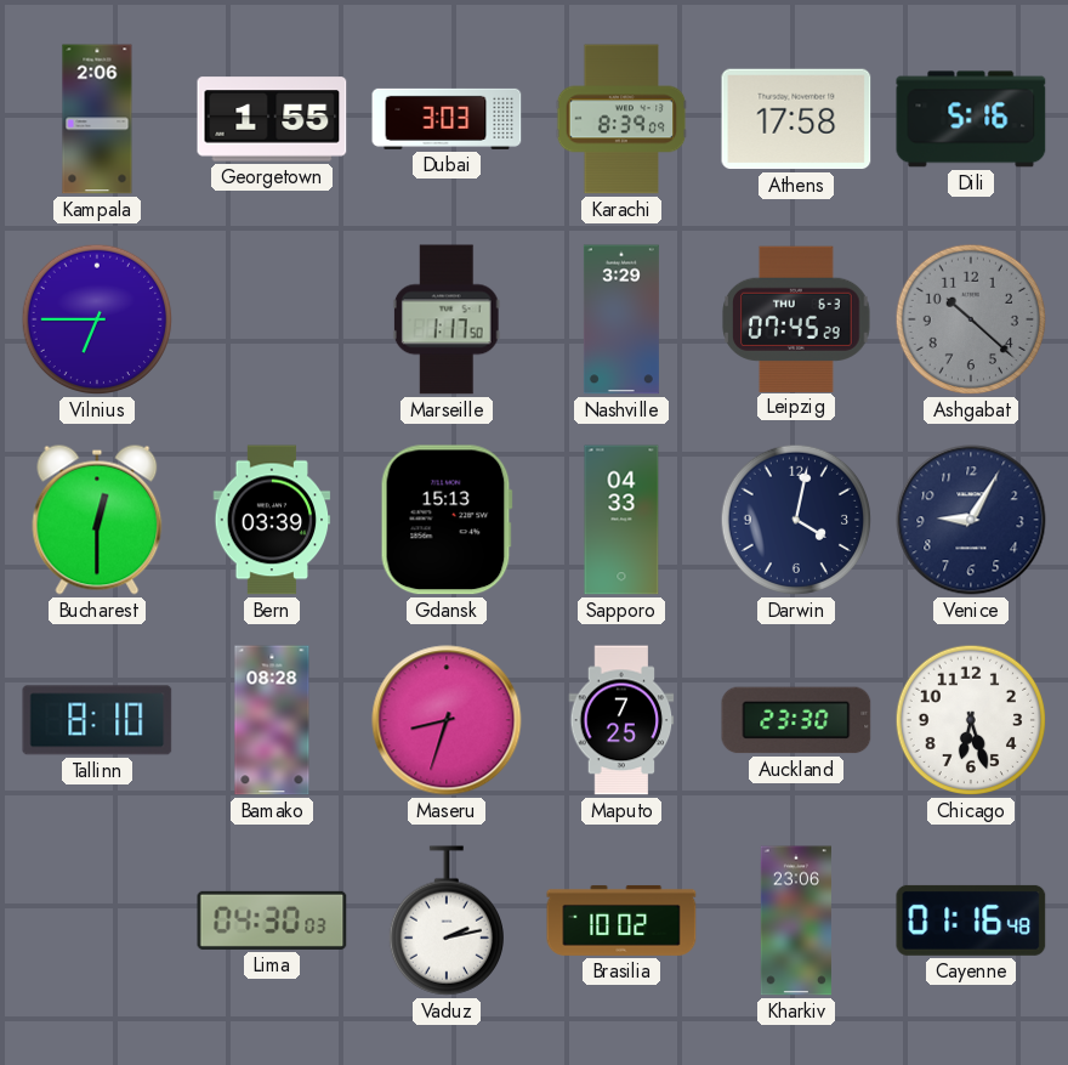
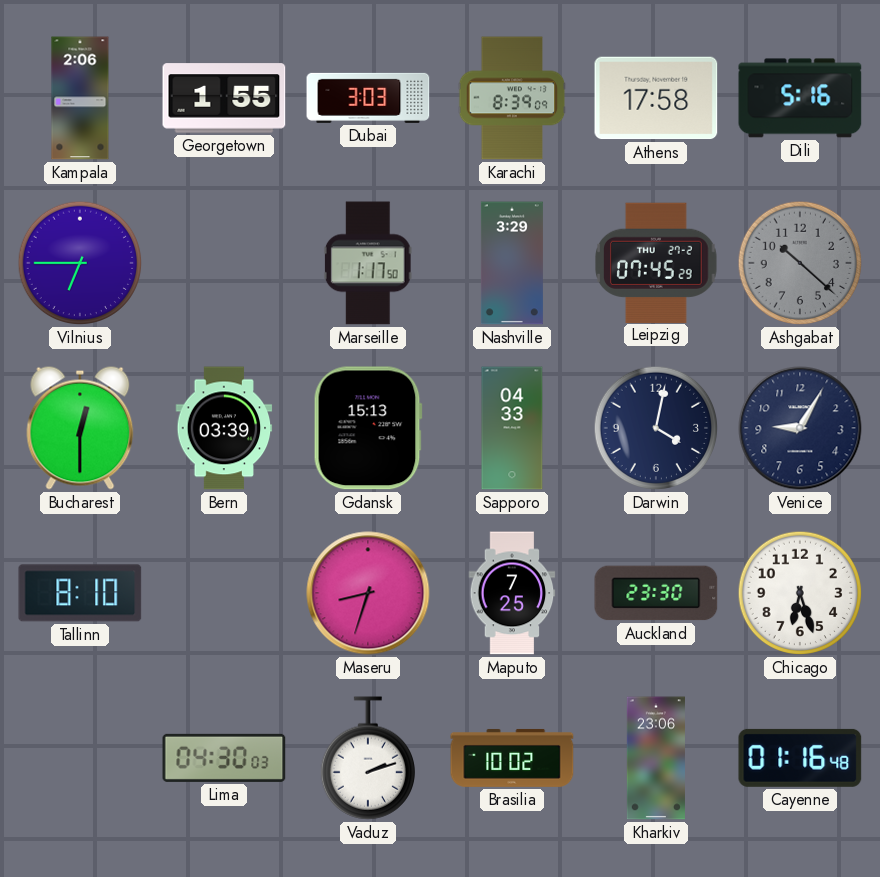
Leipzig date: THU 6-3 -> THU 27-2 (656, 262)
Bamako: 08:28 -> none (272, 720)
Vaduz: 2:13 -> 2:12 (367, 758)
